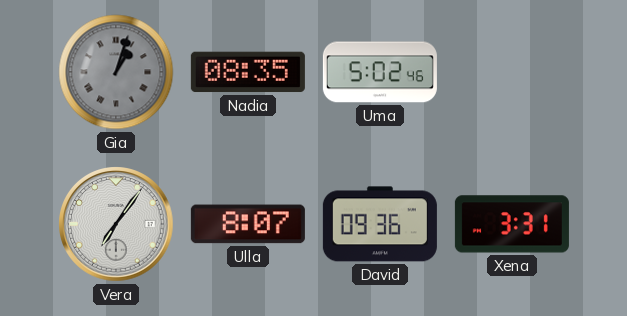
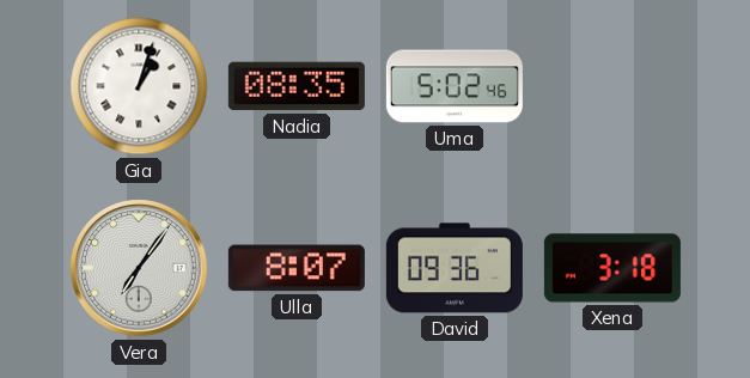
Gia dial: grey -> white (139, 86)
Xena: 3:31 -> 3:18 (612, 268)
